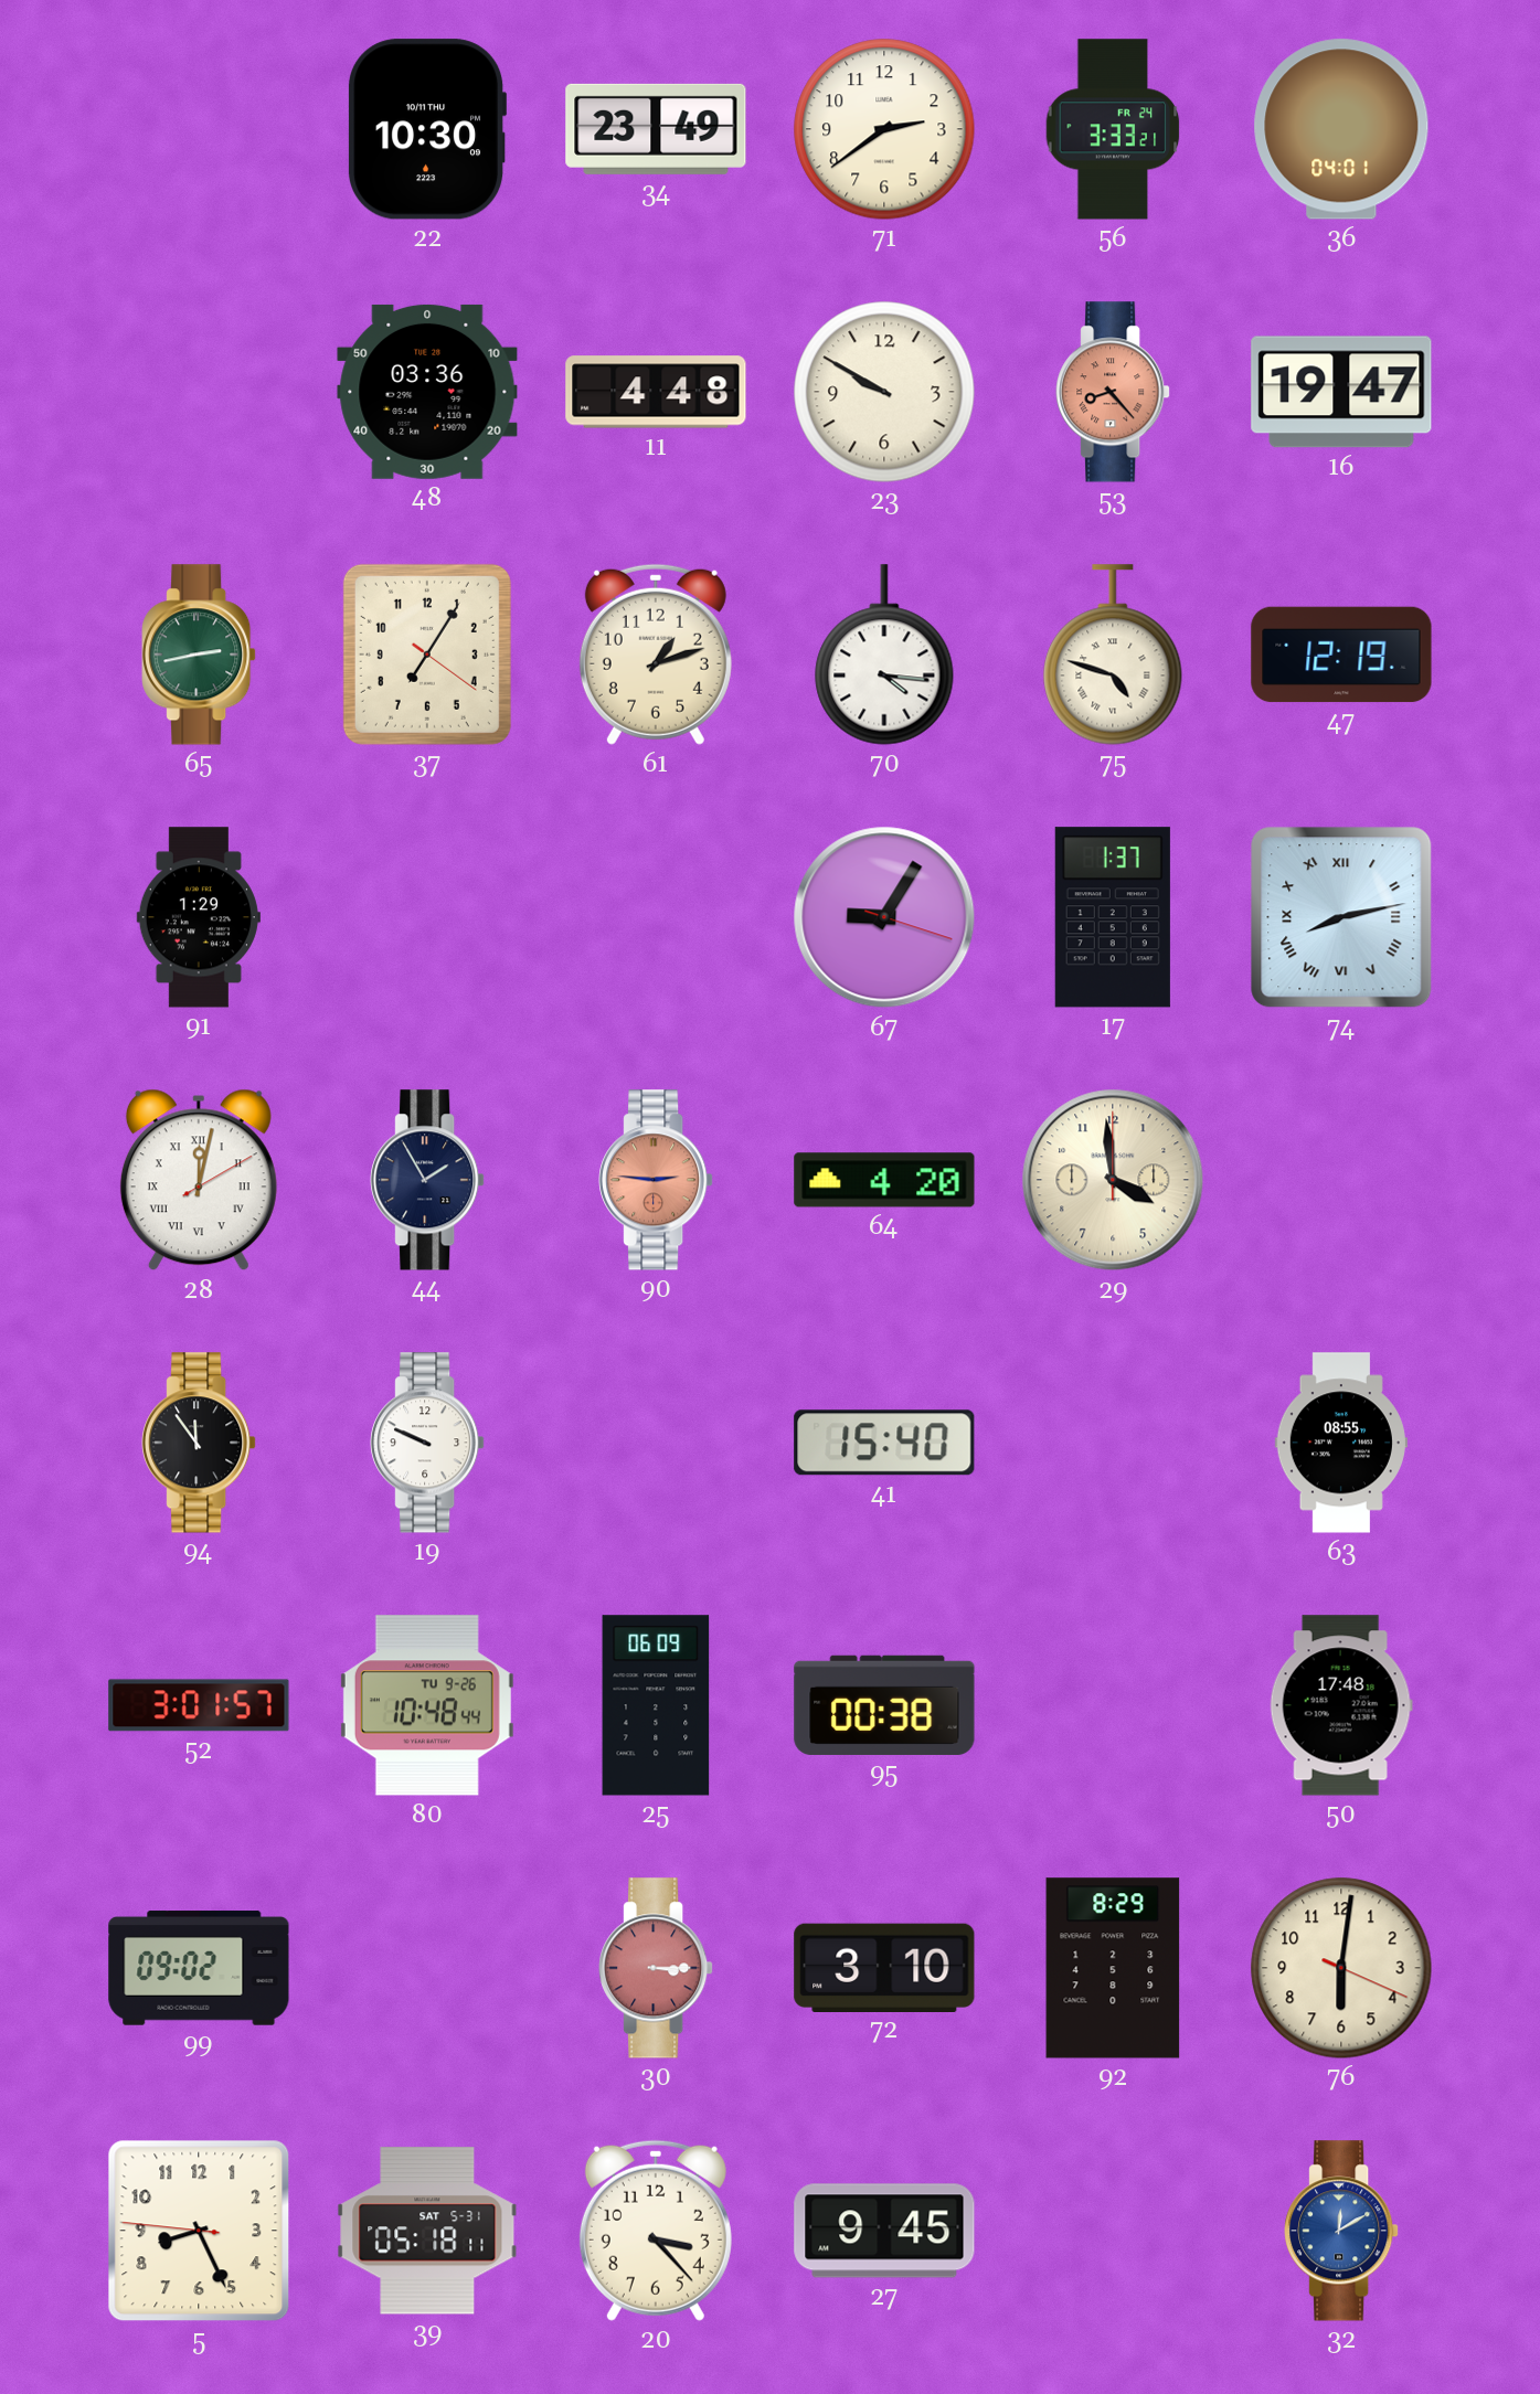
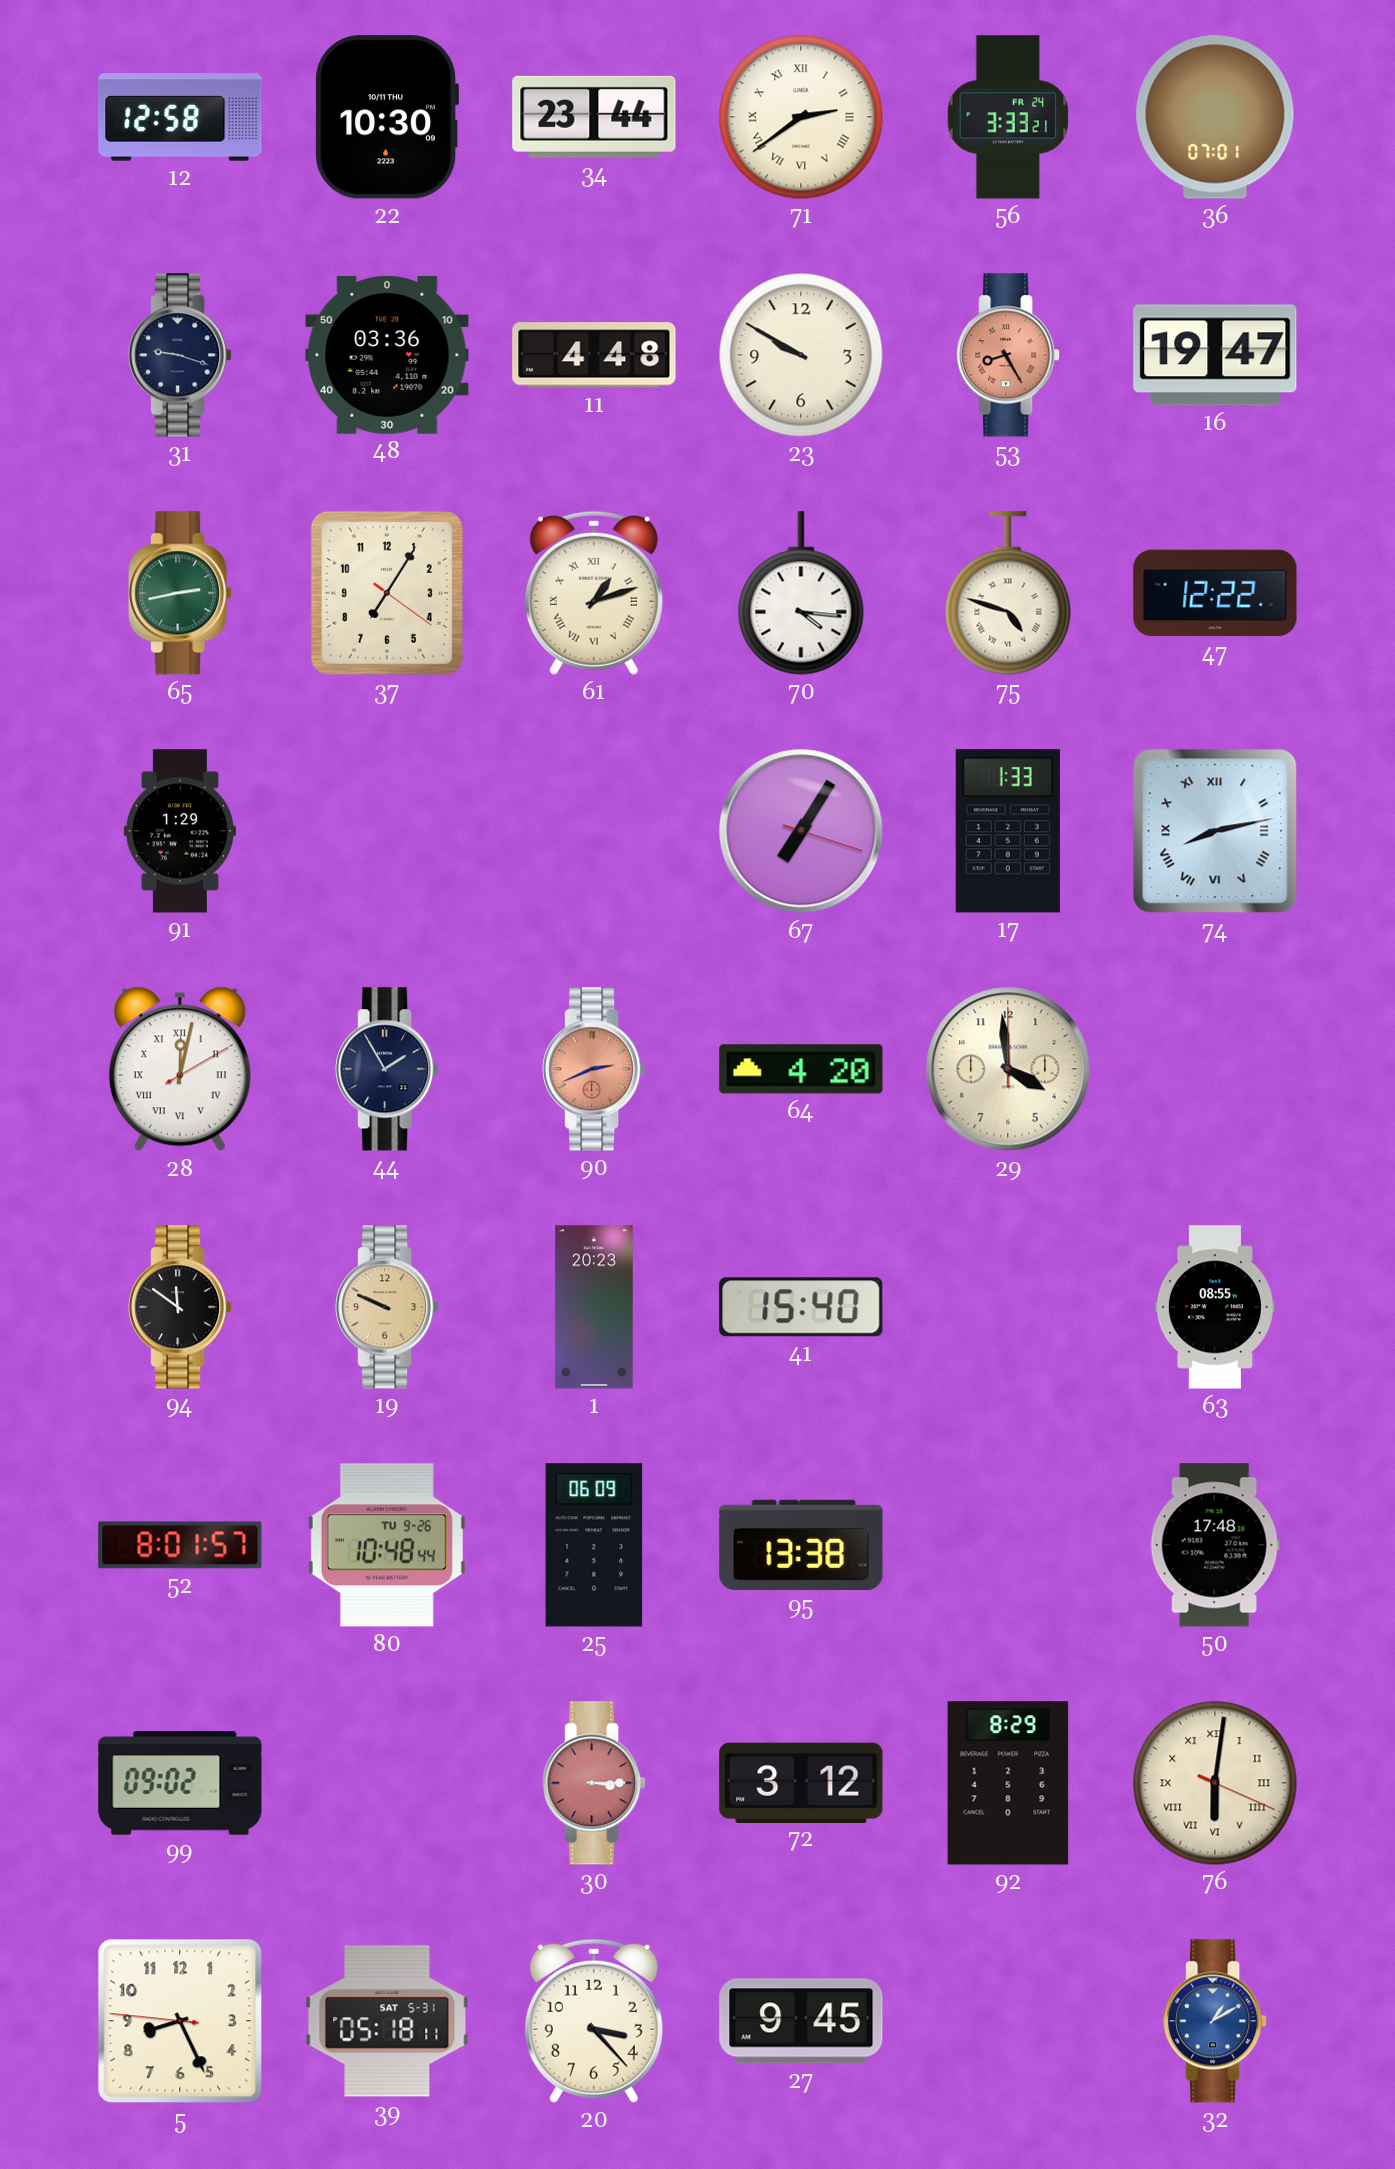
12: none -> 12:58 (180, 117)
34: 23:49 -> 23:44 (594, 117)
71 numerals: Arabic -> Roman (801, 117)
36: 04:01 -> 07:01 (1215, 117)
31: none -> 9:18 (180, 355)
53: 8:23 -> 8:25 (1008, 355)
61 numerals: Arabic -> Roman (594, 593)
47: 12:19 -> 12:22 (1215, 593)
67: 9:05 -> 7:05 (801, 831)
17: 1:37 -> 1:33 (1008, 831)
90: 2:46 -> 2:41 (594, 1069)
94: 11:54 -> 11:51 (180, 1307)
19 dial: white -> champagne (387, 1307)
1: none -> 20:23 (594, 1307)
52: 3:01 -> 8:01 (180, 1545)
95: 00:38 -> 13:38 (801, 1545)
72: 3:10 -> 3:12 (801, 1782)
76 numerals: Arabic -> Roman (1215, 1783)
32: 12:10 -> 1:10 (1215, 2021)
